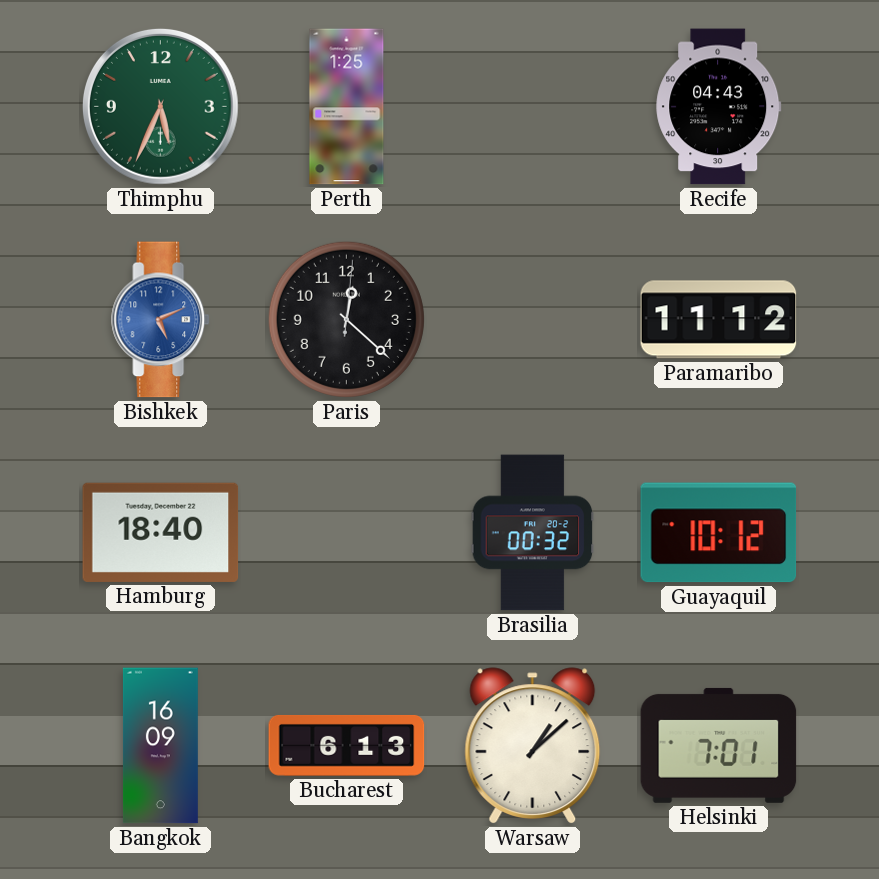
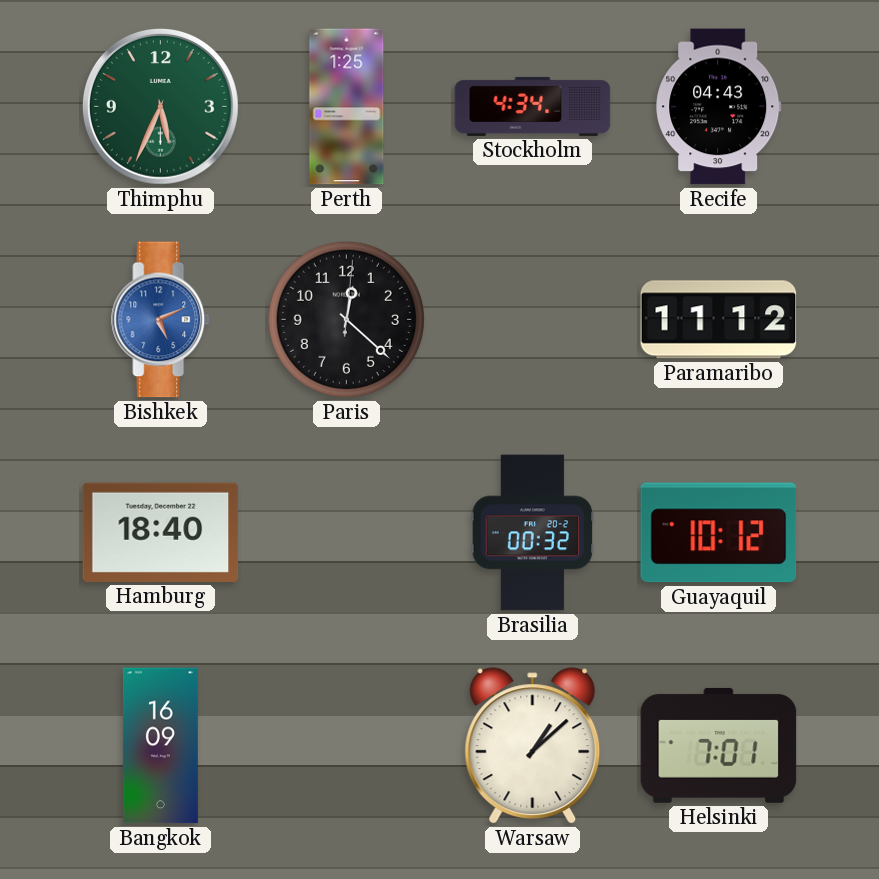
Stockholm: none -> 4:34 (533, 106)
Bucharest: 6:13 -> none (347, 745)
